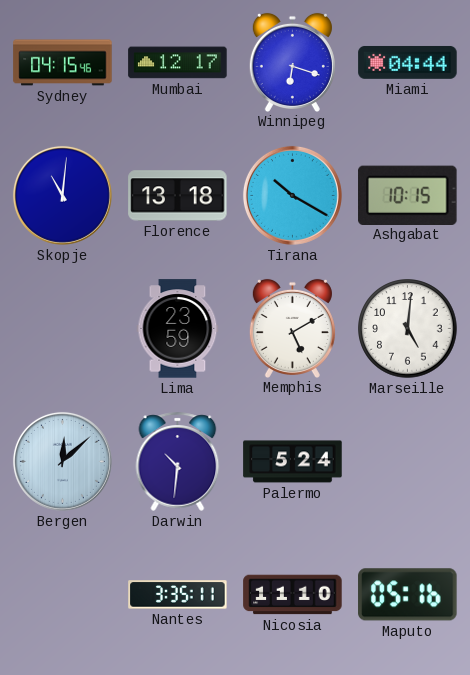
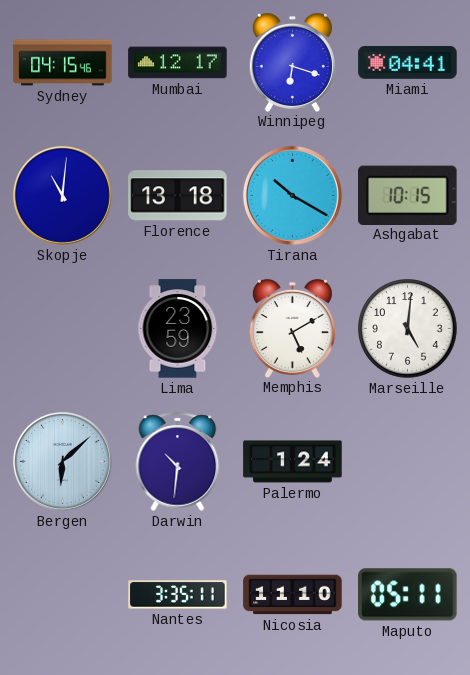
Miami: 04:44 -> 04:41 (408, 62)
Bergen: 12:08 -> 6:08 (62, 461)
Palermo: 5:24 -> 1:24 (293, 462)
Maputo: 05:16 -> 05:11 (408, 595)
